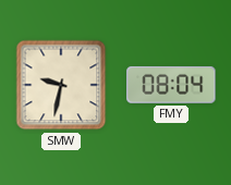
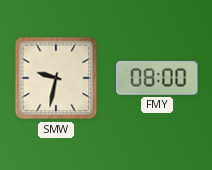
FMY: 08:04 -> 08:00 (157, 78)
